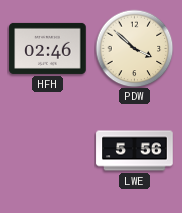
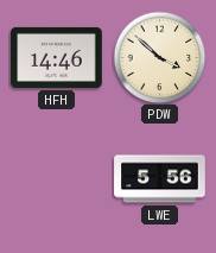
HFH: 02:46 -> 14:46 (57, 57)
